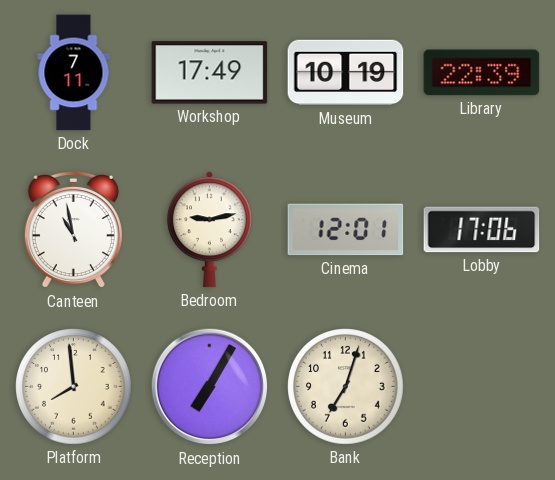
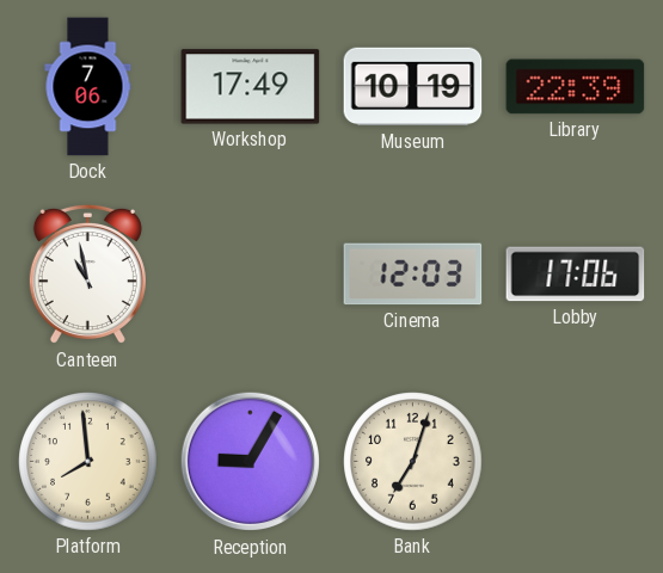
Dock: 7:11 -> 7:06 (88, 87)
Bedroom: 9:13 -> none (209, 230)
Cinema: 12:01 -> 12:03 (413, 275)
Reception: 7:05 -> 9:05 (251, 462)
